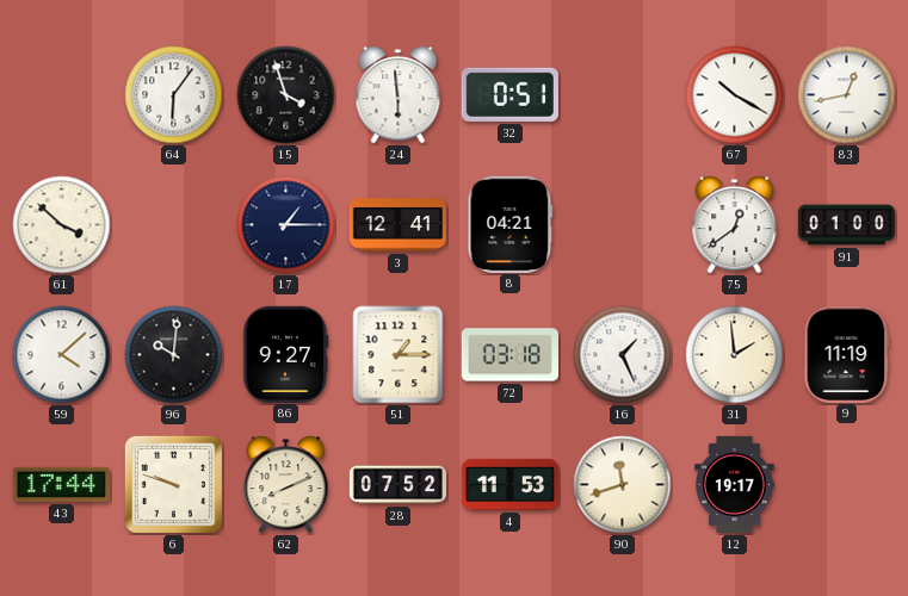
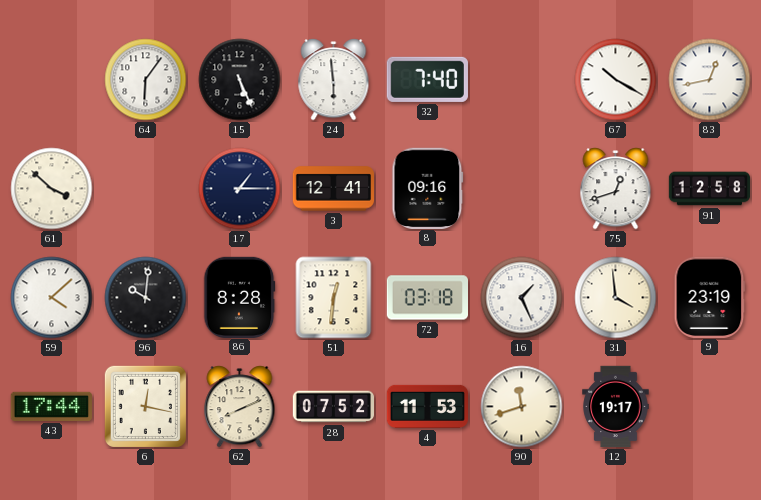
15: 3:57 -> 5:26 (240, 80)
32: 0:51 -> 7:40 (427, 79)
8: 04:21 -> 09:16 (428, 188)
75: 12:39 -> 12:42 (616, 189)
91: 01:00 -> 12:58 (710, 189)
86: 9:27 -> 8:28 (239, 297)
51: 1:15 -> 12:31 (334, 298)
31: 1:59 -> 3:59 (616, 298)
9: 11:19 -> 23:19 (710, 297)
6: 9:48 -> 12:17 (145, 406)
